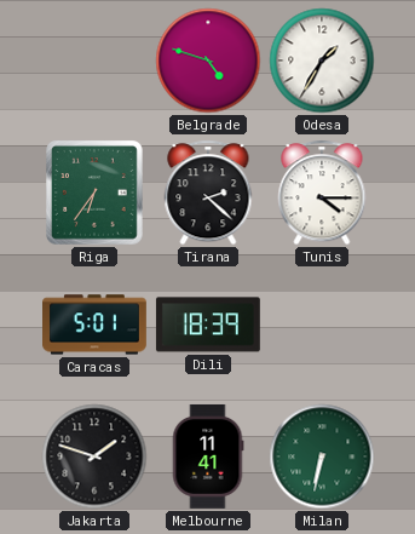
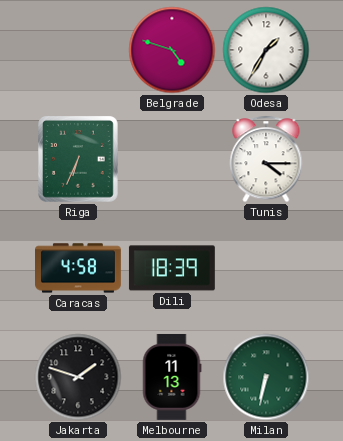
Riga: 6:36 -> 6:34 (79, 160)
Tirana: 2:22 -> none (208, 193)
Caracas: 5:01 -> 4:58 (79, 268)
Melbourne: 11:41 -> 11:13 (172, 377)
